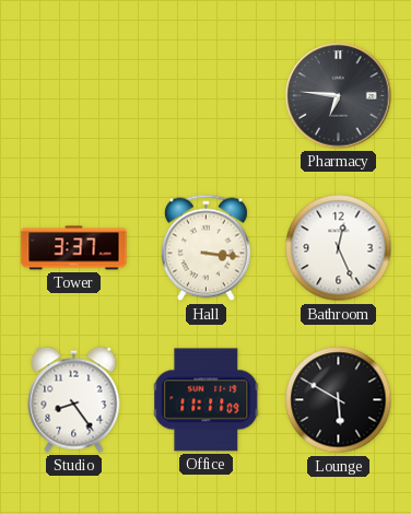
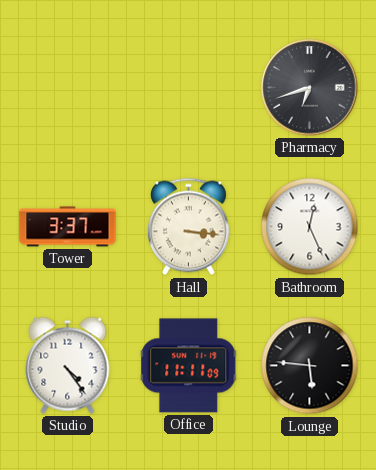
Pharmacy: 6:46 -> 6:42 (310, 88)
Studio: 8:24 -> 4:24 (68, 365)
Lounge: 5:50 -> 5:46 (310, 366)
